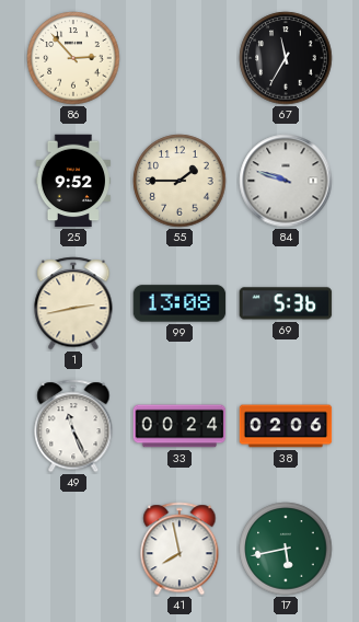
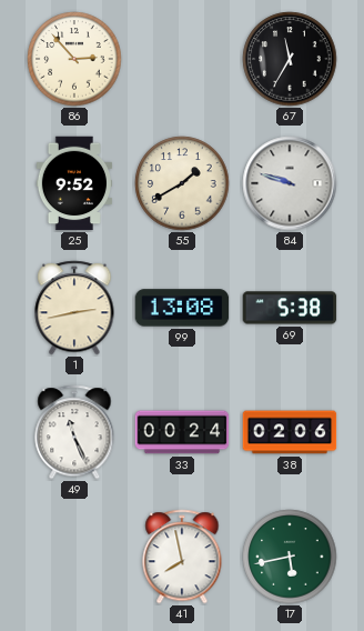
55: 1:45 -> 1:40 (182, 183)
69: 5:36 -> 5:38 (290, 308)
